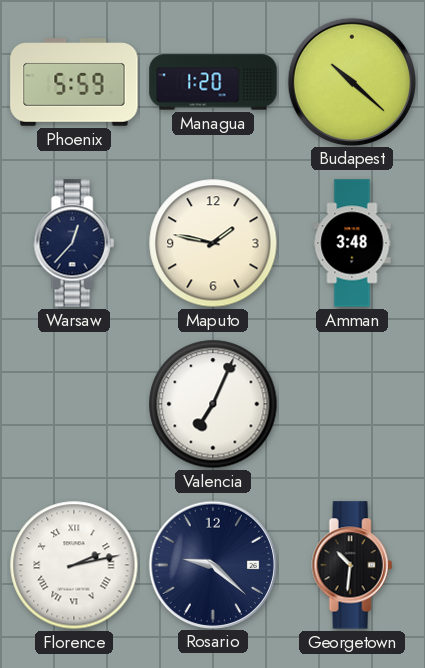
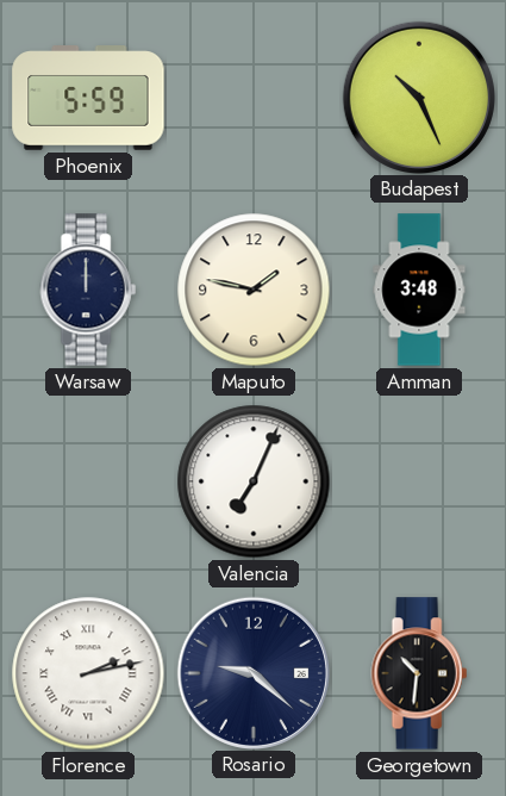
Managua: 1:20 -> none (213, 82)
Budapest: 10:22 -> 10:26 (418, 97)
Warsaw: 12:37 -> 12:00 (88, 290)
